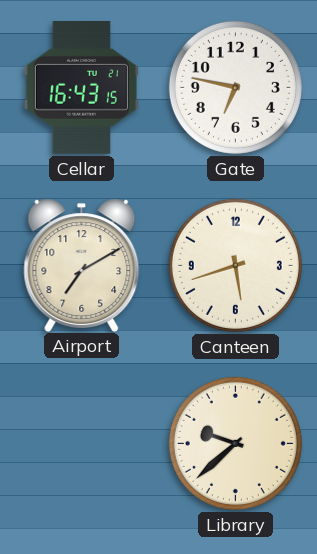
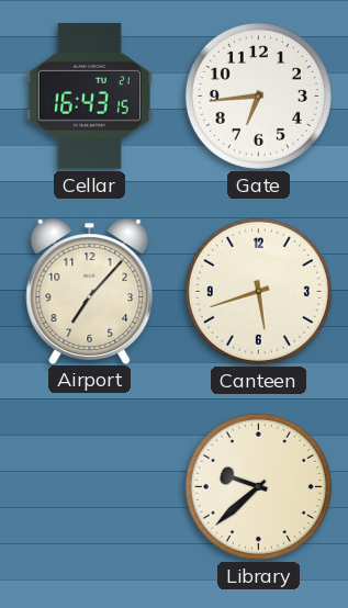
Gate: 6:47 -> 6:44 (258, 95)
Airport: 7:10 -> 7:07 (90, 291)
